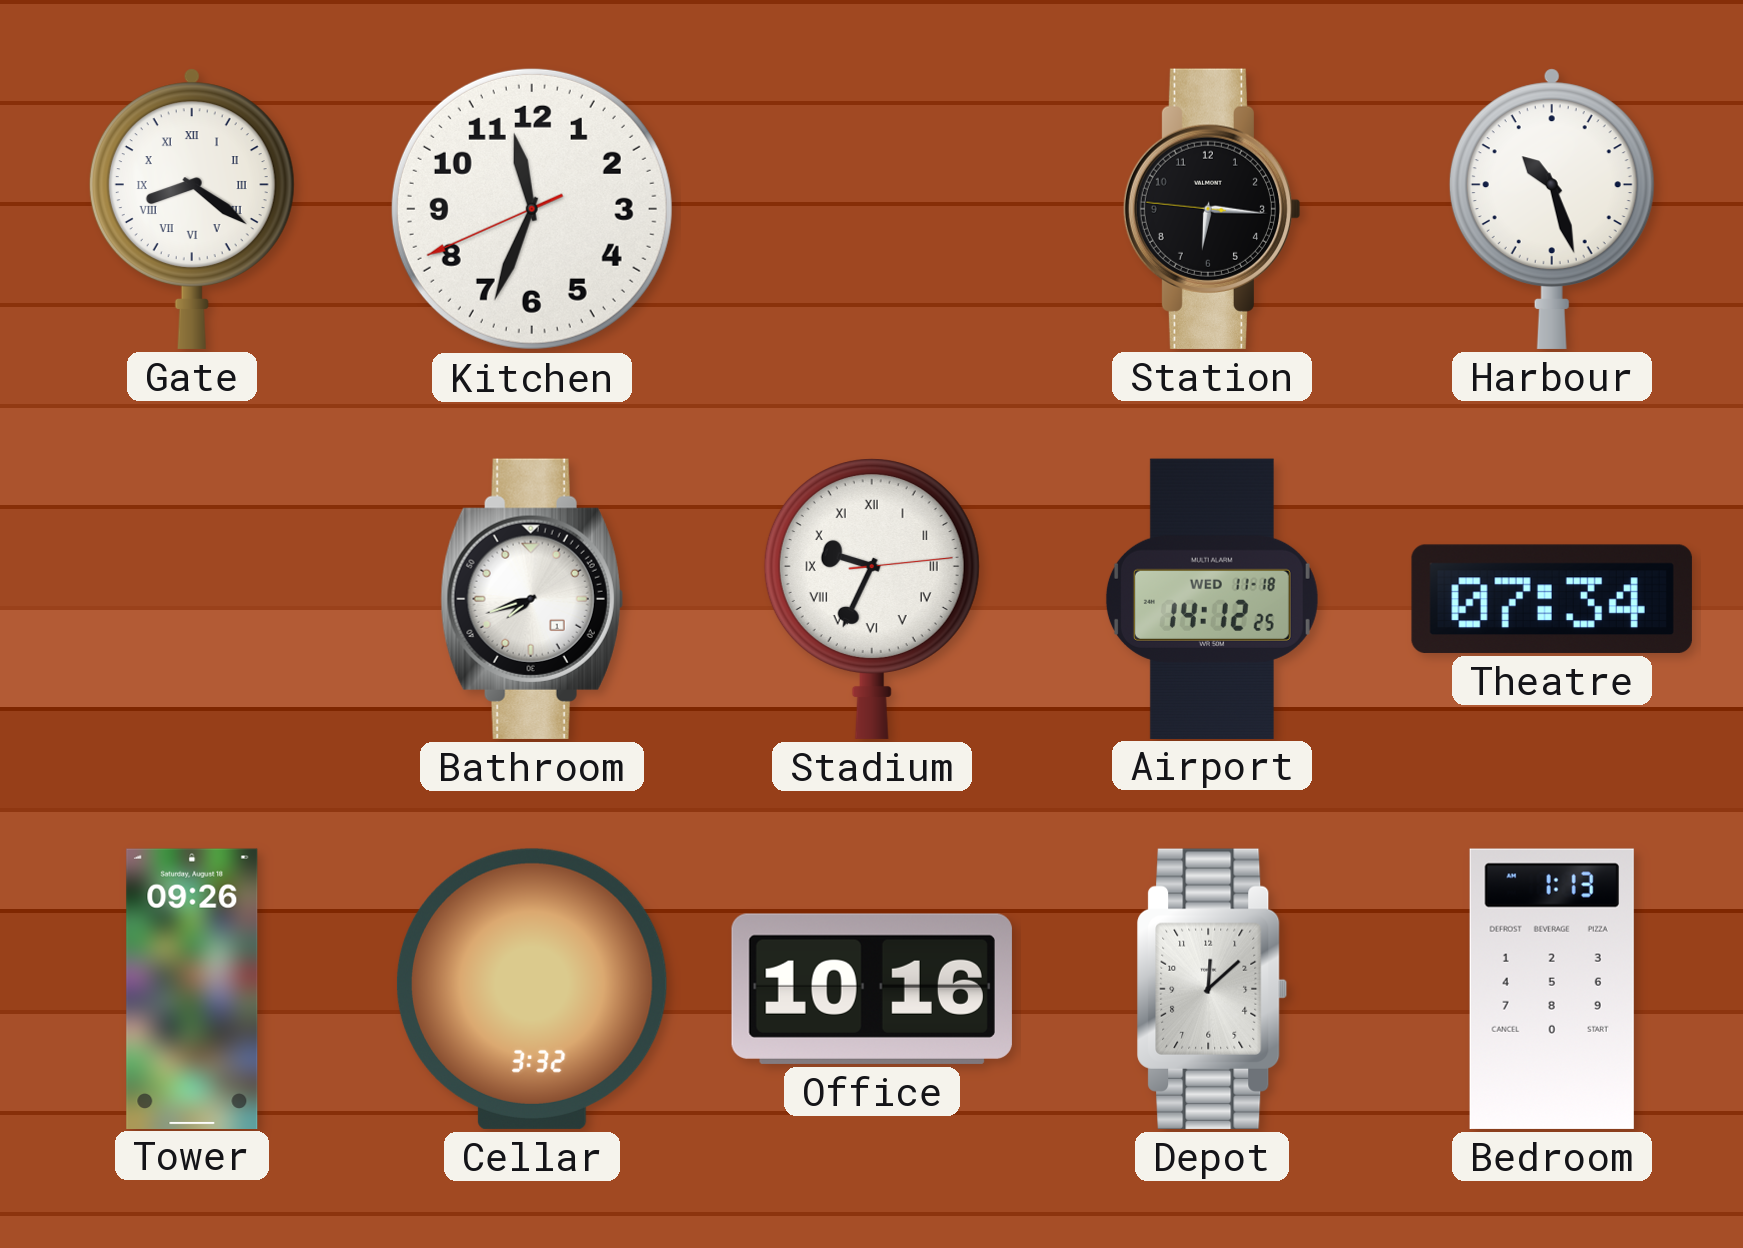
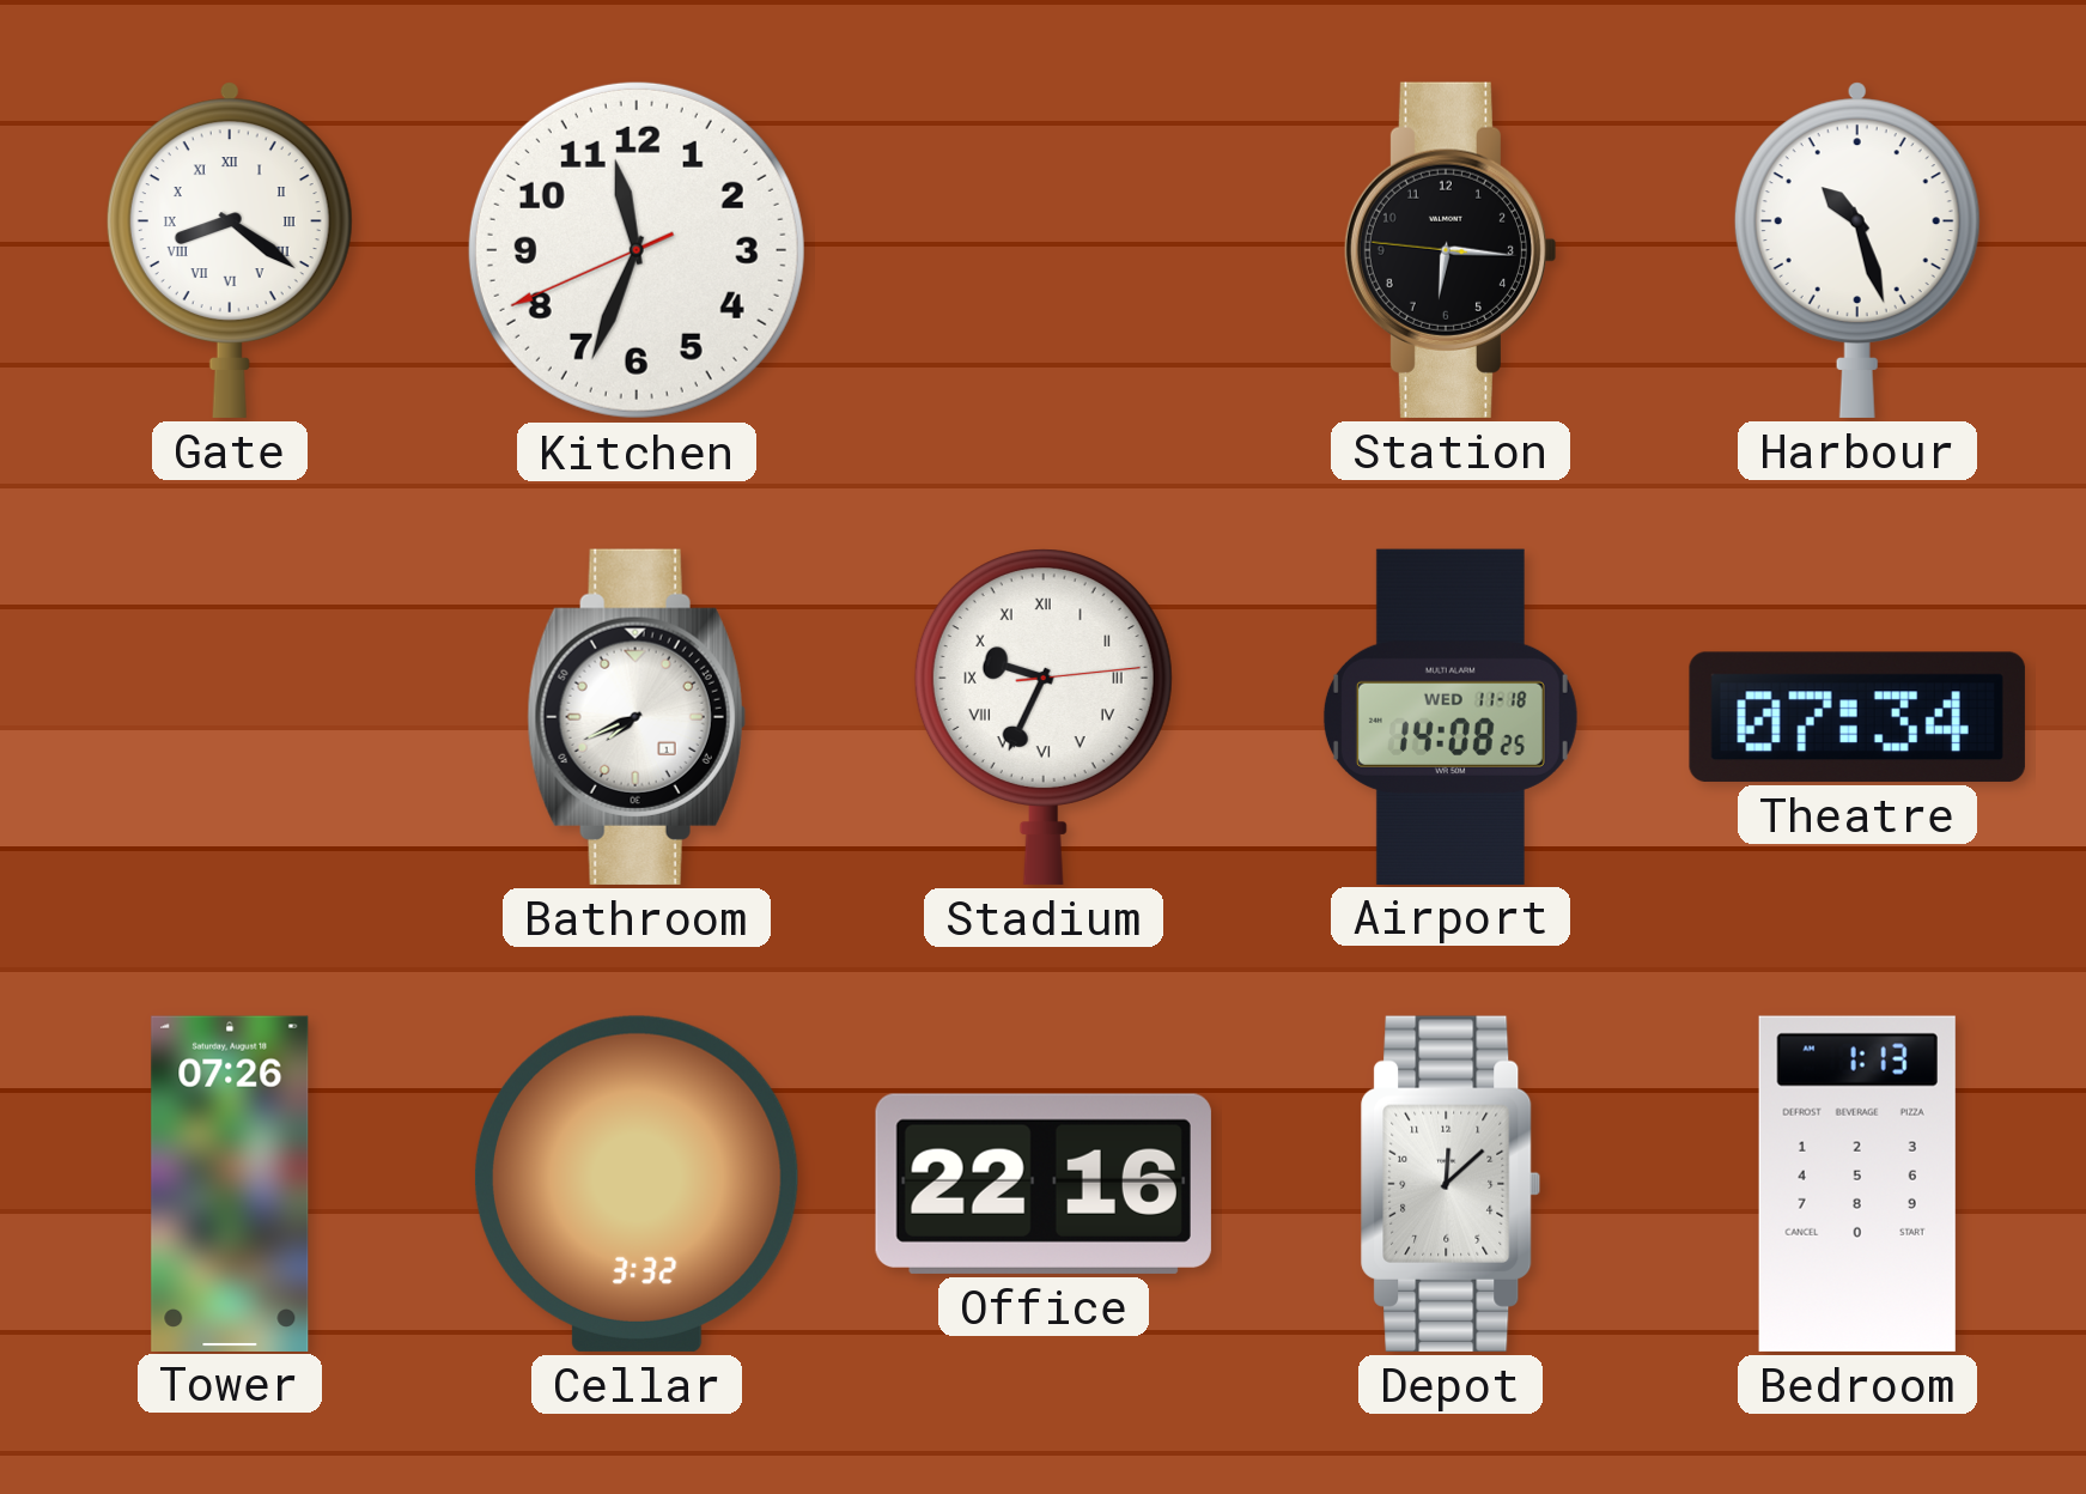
Bathroom: 7:42 -> 7:41 (637, 717)
Airport: 14:12 -> 14:08 (1451, 716)
Tower: 09:26 -> 07:26 (230, 1183)
Office: 10:16 -> 22:16 (1044, 1184)
